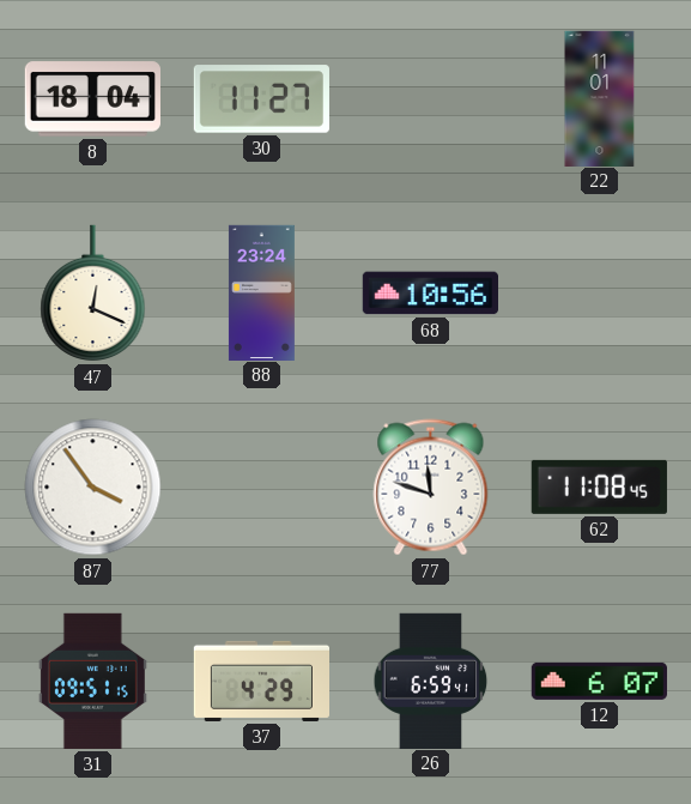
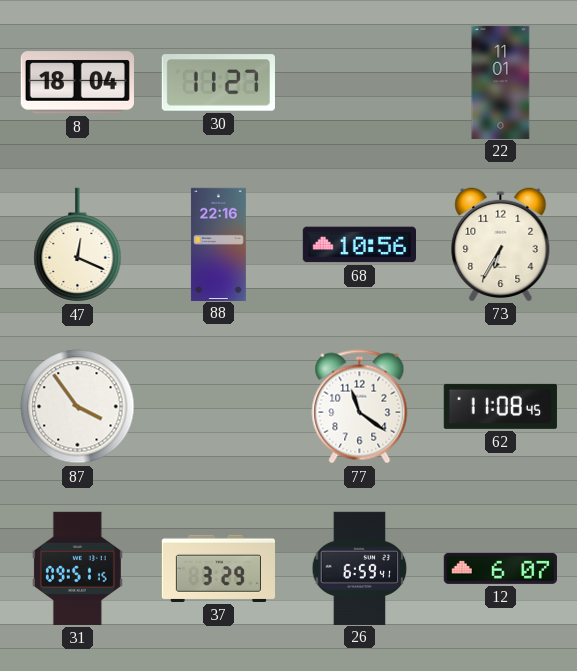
88: 23:24 -> 22:16 (218, 244)
73: none -> 6:35 (501, 244)
77: 11:48 -> 11:21 (360, 407)
37: 4:29 -> 3:29 (218, 568)
